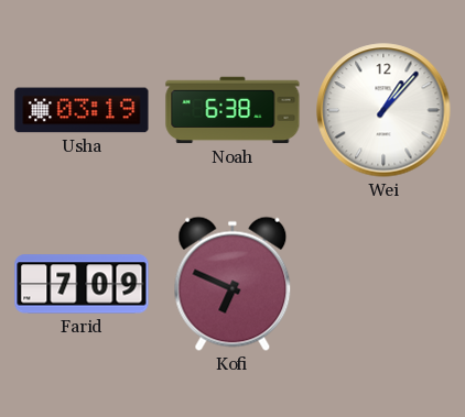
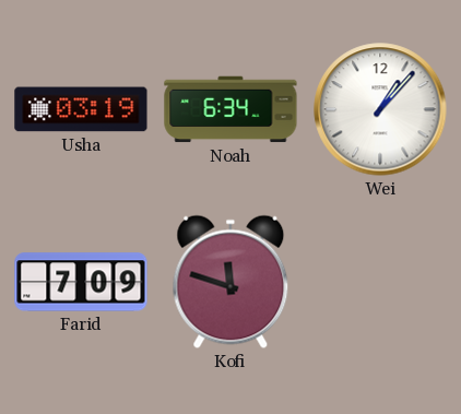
Noah: 6:38 -> 6:34 (230, 109)
Kofi: 6:49 -> 11:48 (230, 282)
